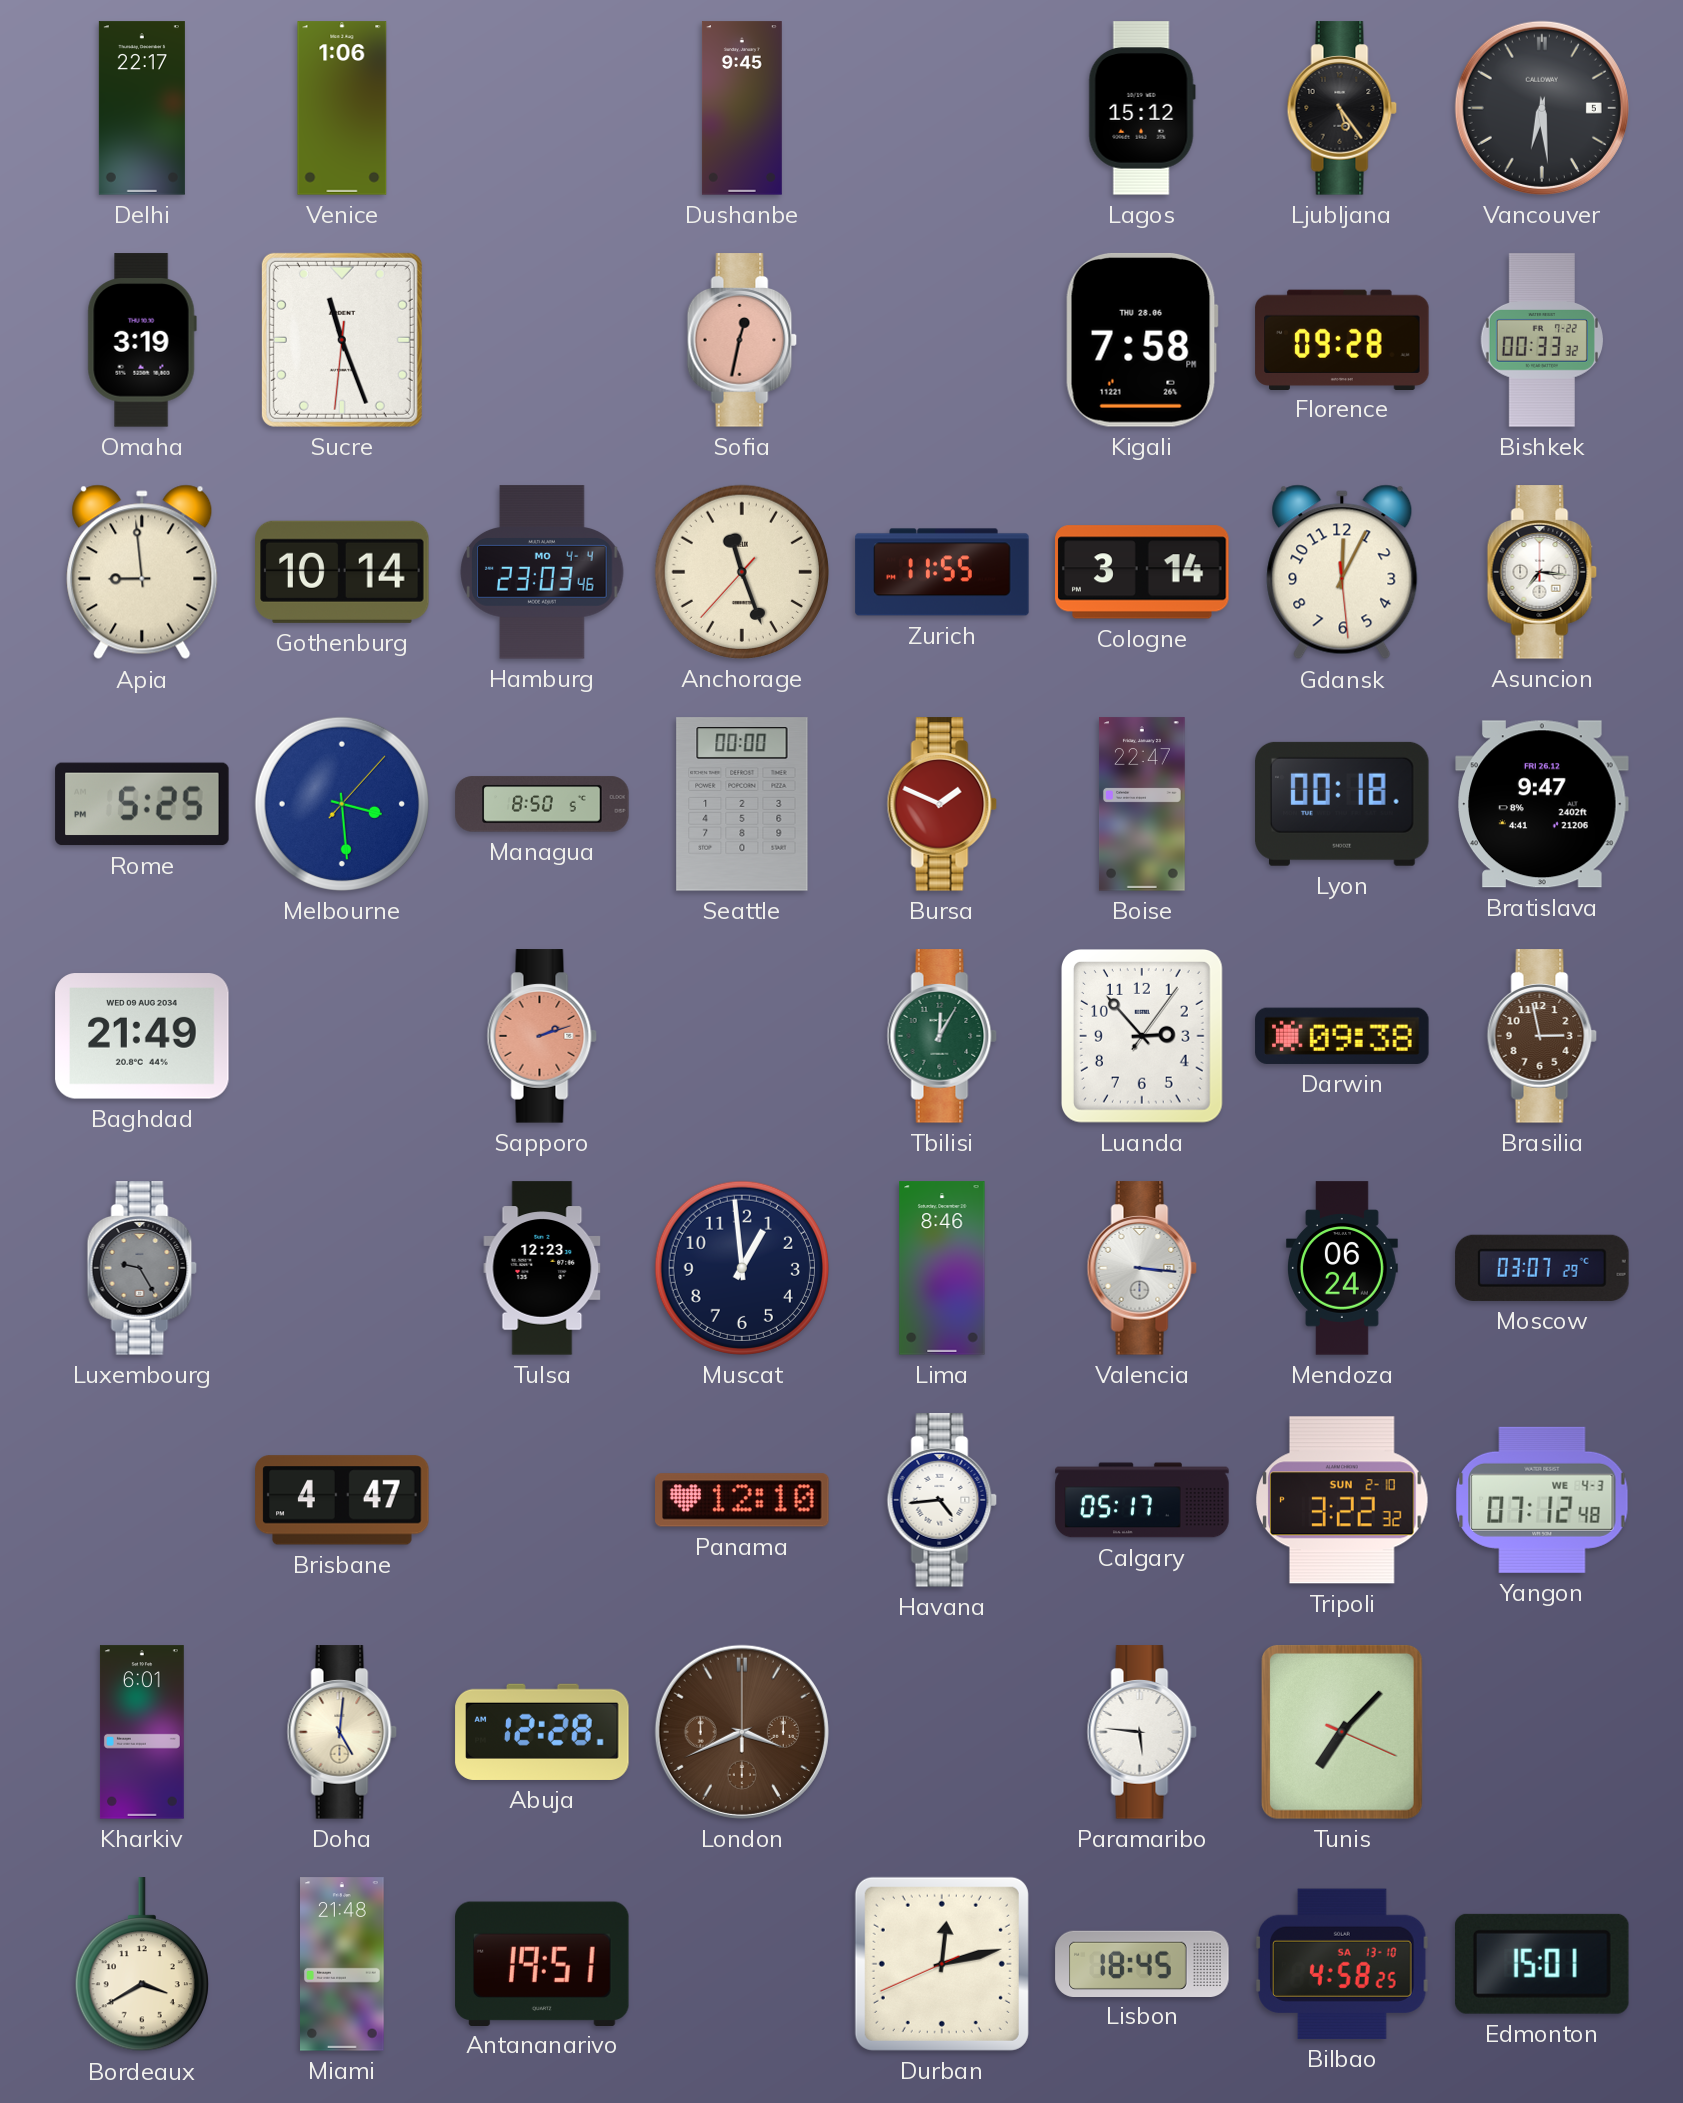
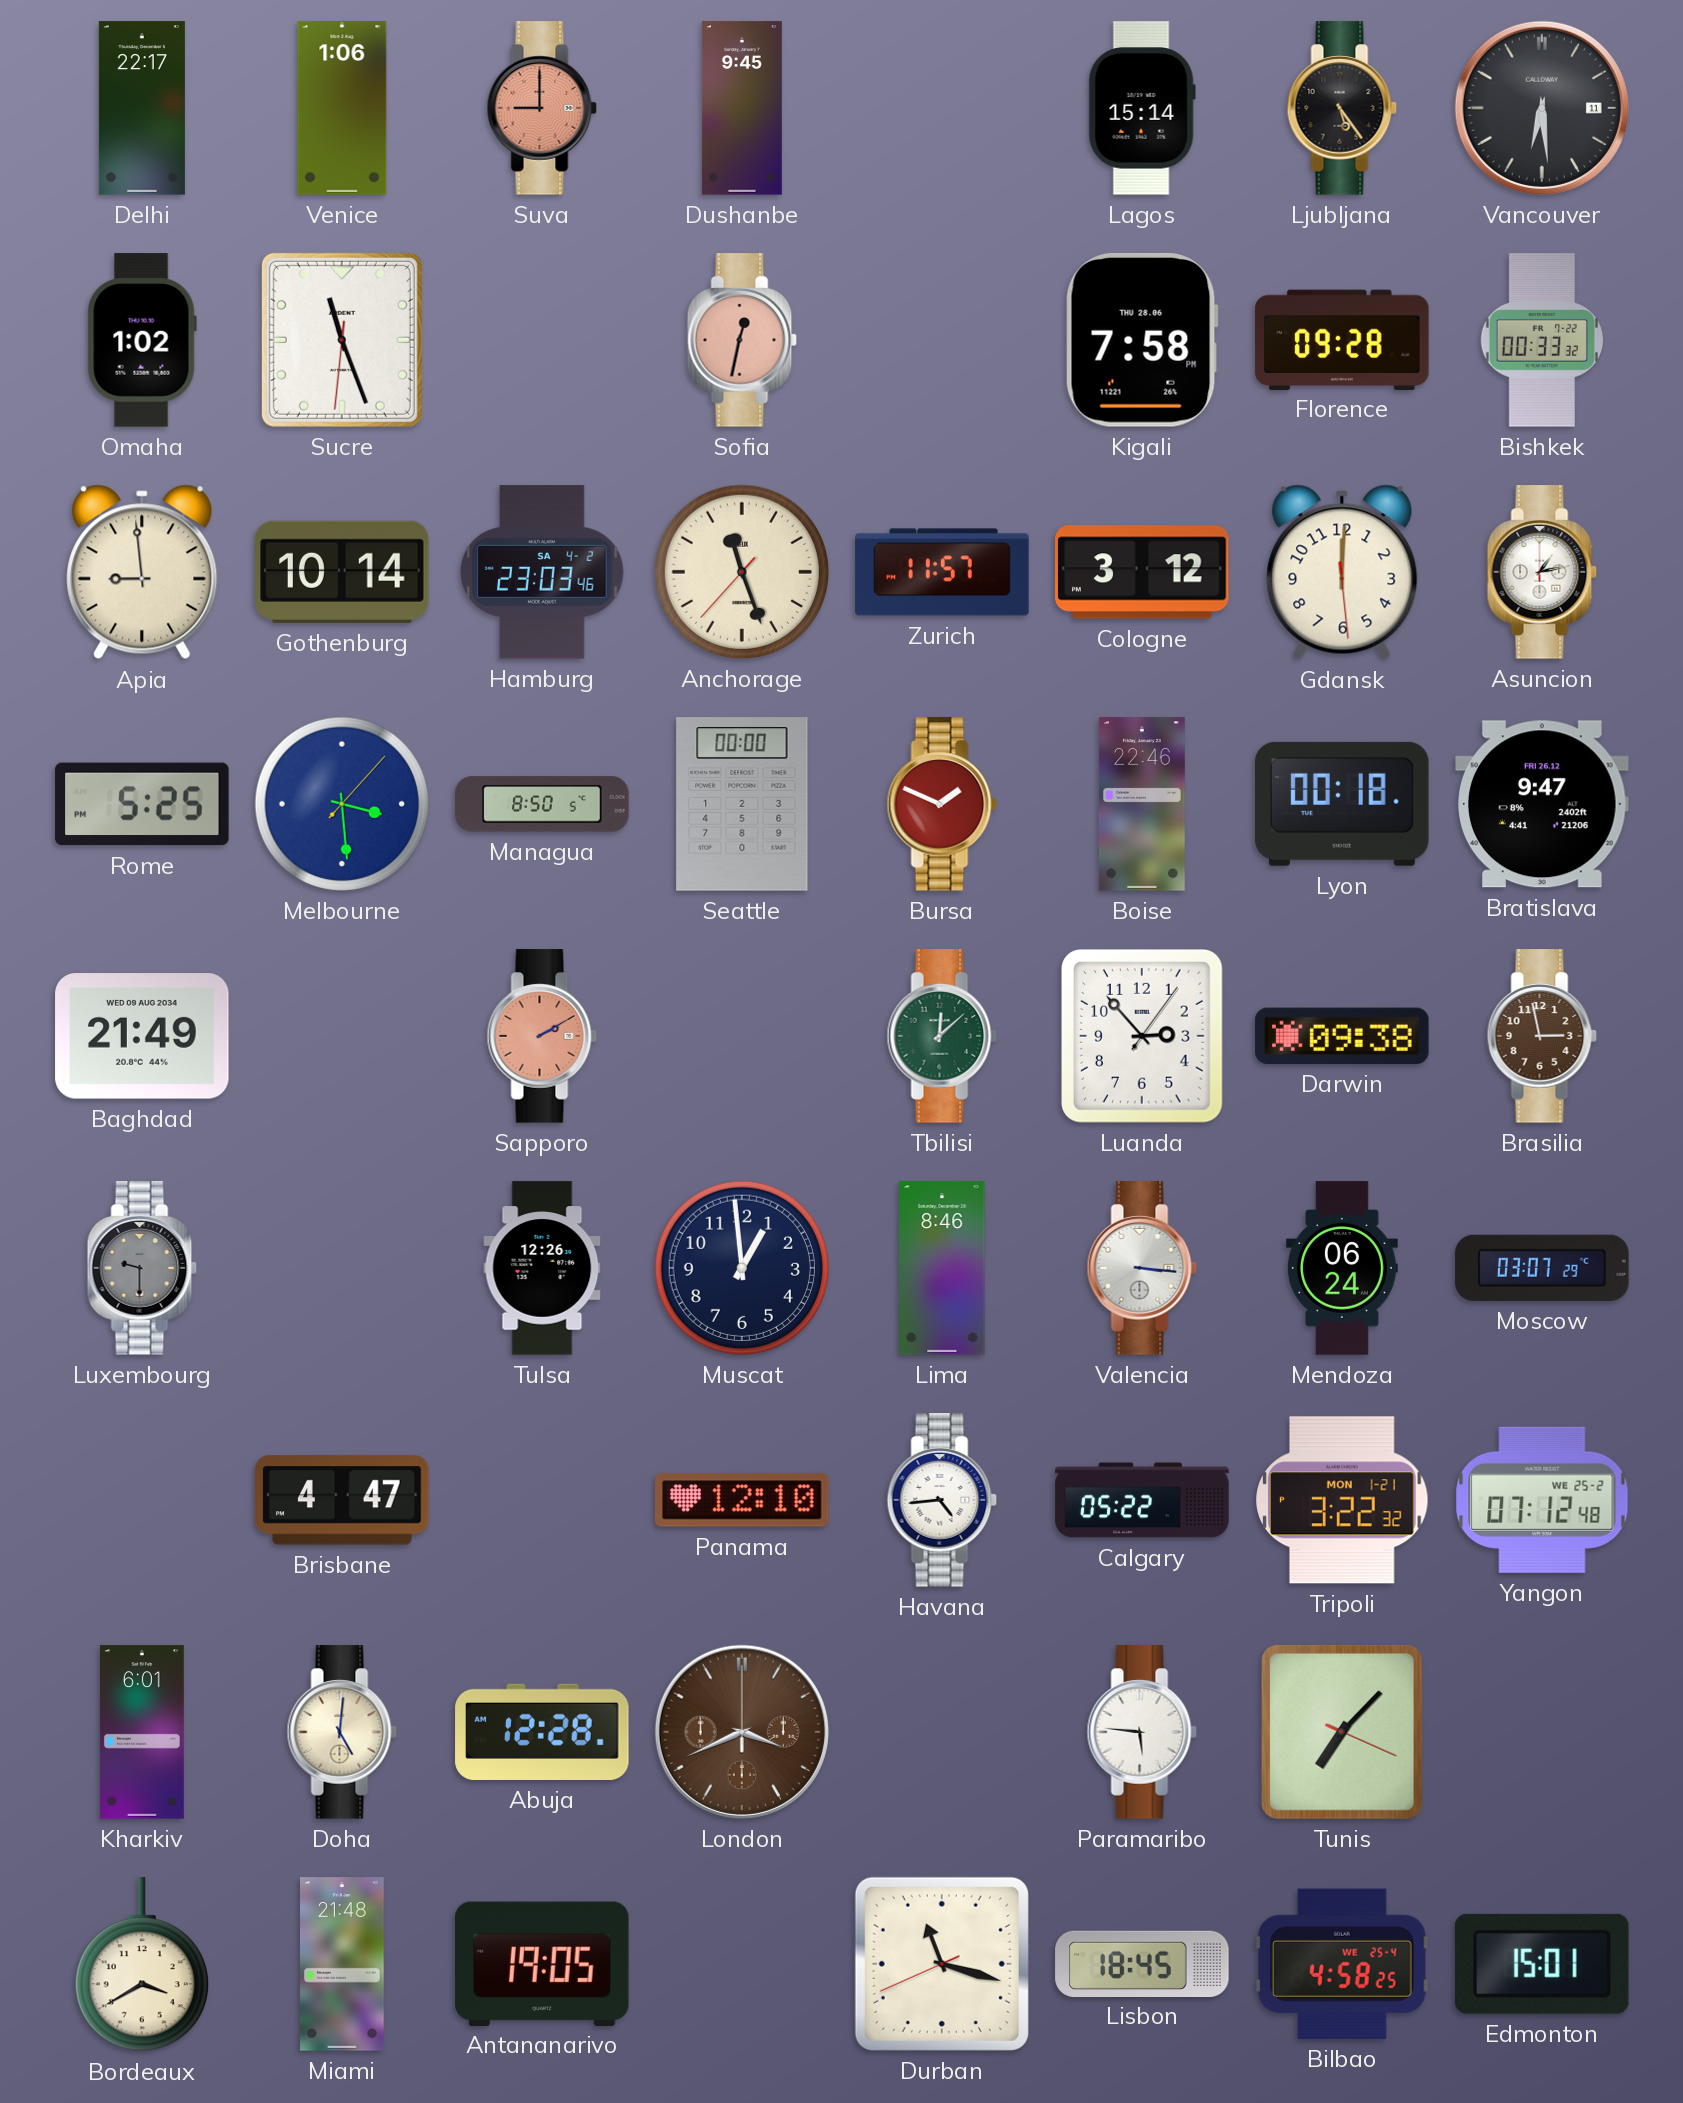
Suva: none -> 9:00 (542, 108)
Lagos: 15:12 -> 15:14 (1142, 108)
Vancouver date: 5 -> 11 (1542, 108)
Omaha: 3:19 -> 1:02 (142, 340)
Hamburg date: MO 4-4 -> SA 4-2 (542, 572)
Zurich: 11:55 -> 11:57 (942, 572)
Cologne: 3:14 -> 3:12 (1142, 572)
Gdansk: 12:04 -> 12:00 (1342, 572)
Asuncion: 7:16 -> 1:13 (1542, 572)
Boise: 22:47 -> 22:46 (1142, 804)
Sapporo: 2:12 -> 2:10 (542, 1036)
Tbilisi: 12:05 -> 12:08 (942, 1036)
Luxembourg: 9:25 -> 9:30 (142, 1268)
Tulsa: 12:23 -> 12:26 (542, 1268)
Calgary: 05:17 -> 05:22 (1142, 1500)
Tripoli date: SUN 2-10 -> MON 1-21 (1342, 1500)
Yangon date: WE 4-3 -> WE 25-2 (1542, 1500)
Antananarivo: 19:51 -> 19:05 (542, 1963)
Durban: 12:12 -> 11:17 (942, 1964)
Bilbao date: SA 13-10 -> WE 25-4 (1342, 1964)
